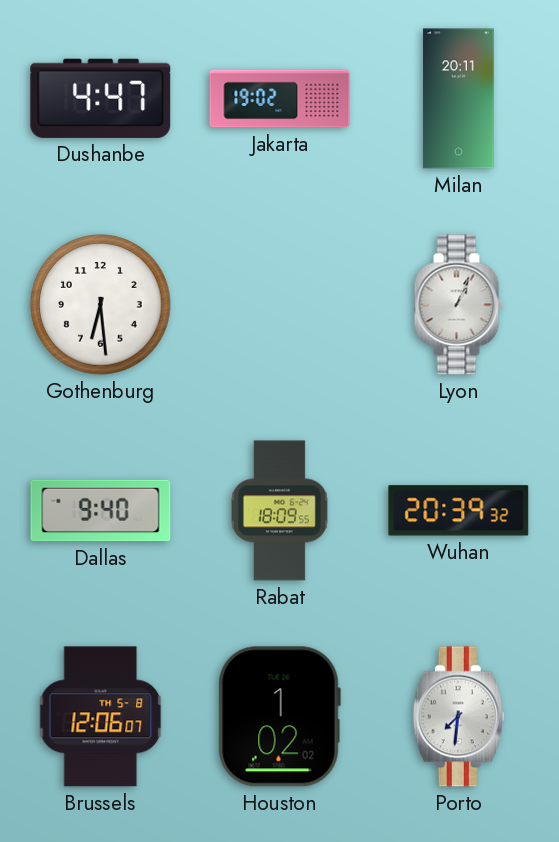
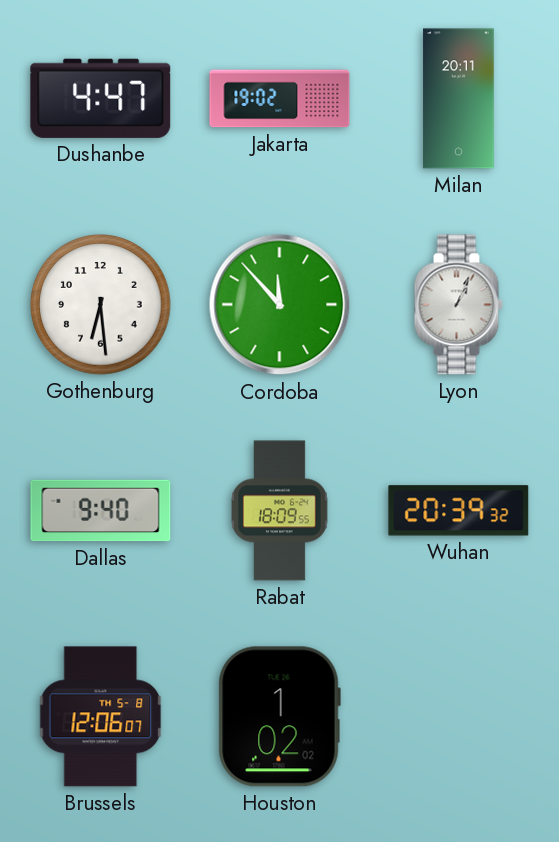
Cordoba: none -> 11:53 (280, 305)
Porto: 7:31 -> none (458, 717)
